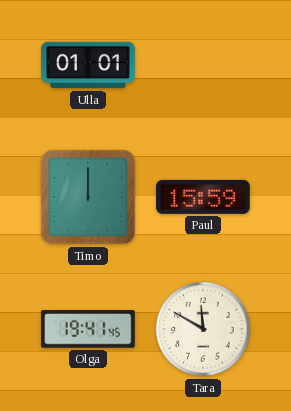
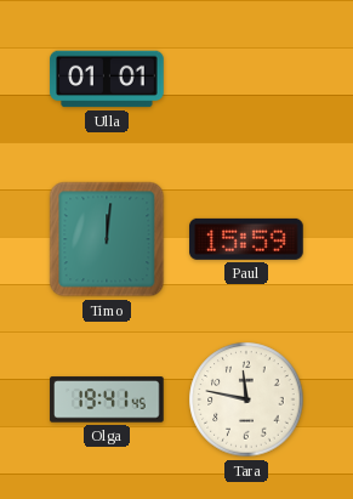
Timo: 12:00 -> 12:01 (107, 239)
Tara: 11:50 -> 11:47 (246, 399)
